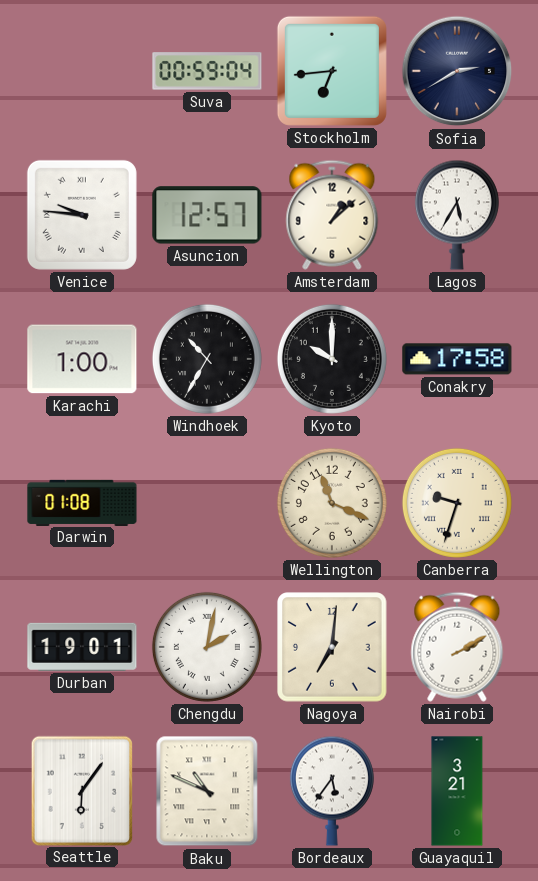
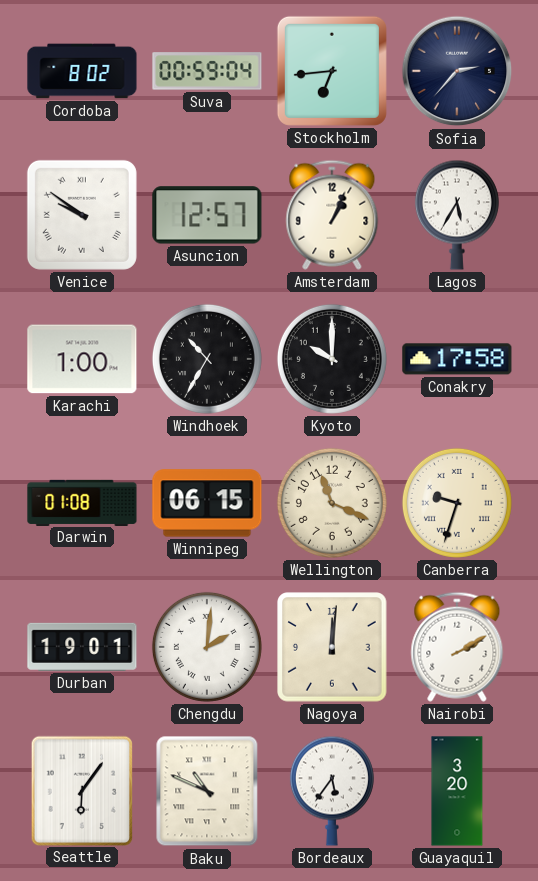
Cordoba: none -> 8:02 (82, 71)
Sofia: 2:40 -> 2:37 (457, 71)
Venice: 9:46 -> 9:51 (82, 215)
Amsterdam: 1:08 -> 1:04 (332, 215)
Winnipeg: none -> 06:15 (207, 503)
Chengdu: 2:02 -> 2:01 (207, 647)
Nagoya: 7:01 -> 12:01 (332, 647)
Guayaquil: 3:21 -> 3:20 (457, 791)
